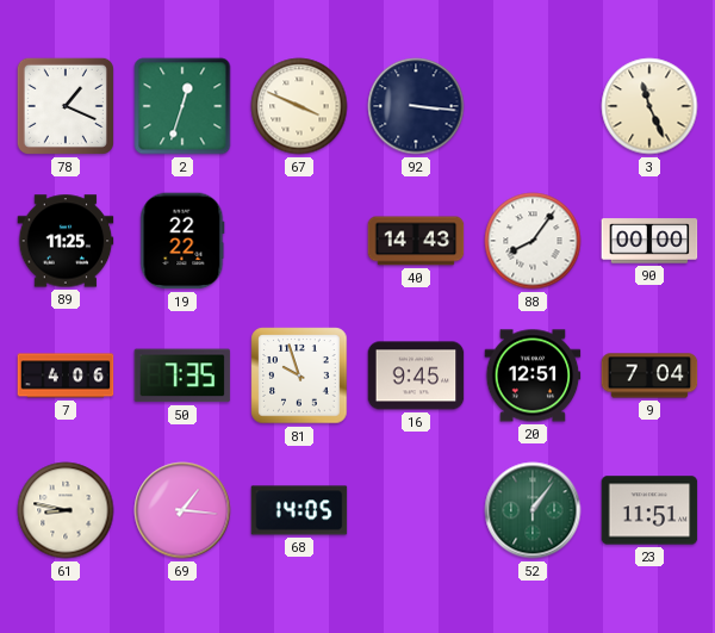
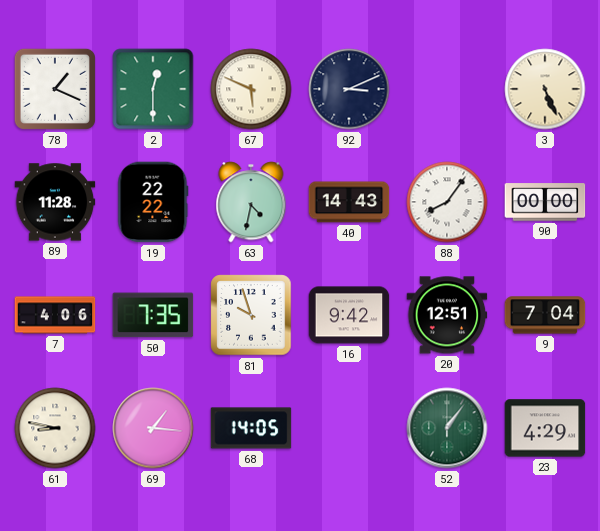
2: 12:33 -> 12:30 (153, 89)
67: 3:49 -> 5:49 (251, 89)
92: 3:16 -> 3:11 (349, 89)
3: 11:26 -> 5:26 (545, 89)
89: 11:25 -> 11:28 (55, 202)
63: none -> 4:32 (251, 202)
16: 9:45 -> 9:42 (349, 315)
23: 11:51 -> 4:29 (545, 428)
